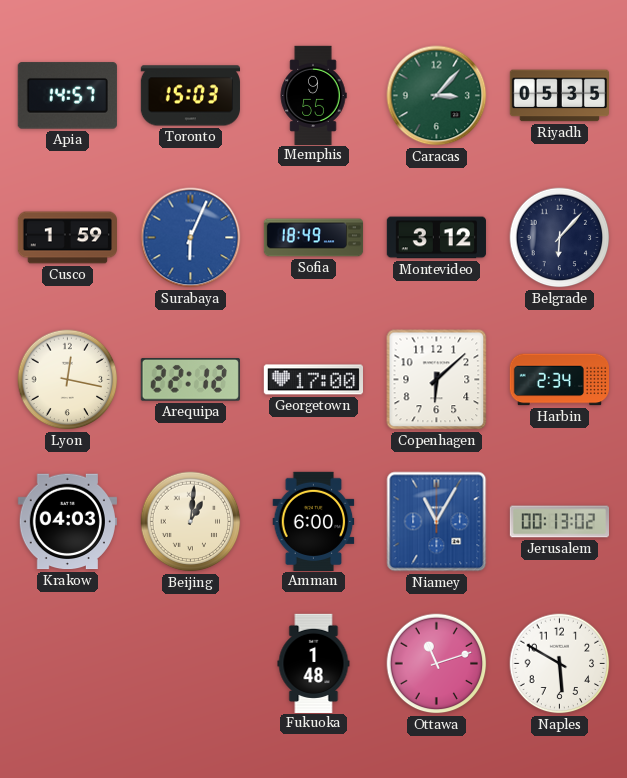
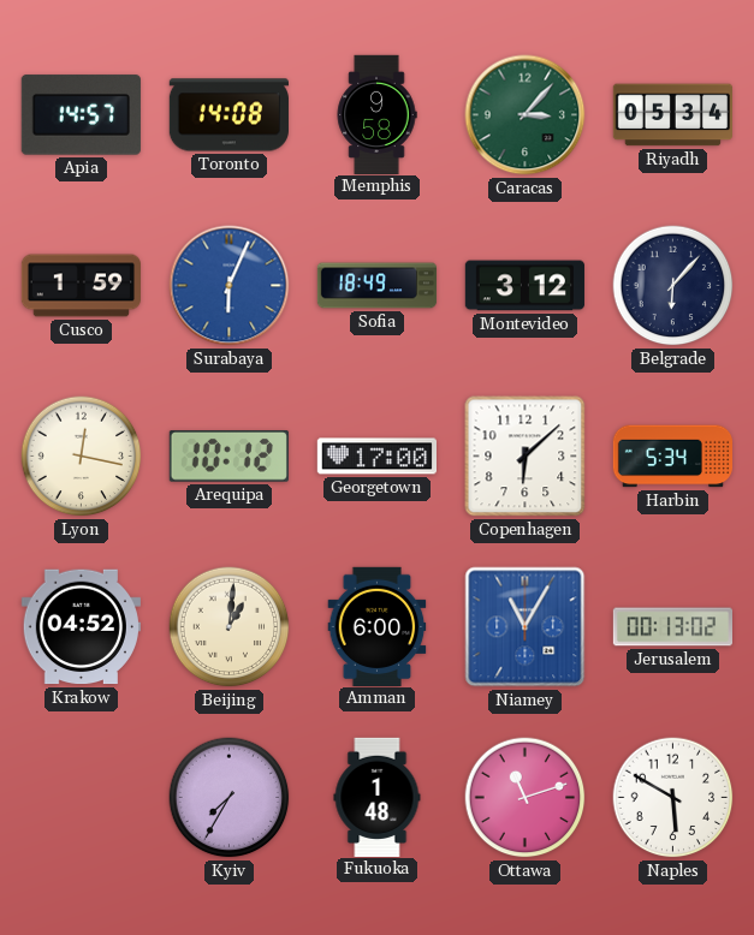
Toronto: 15:03 -> 14:08 (228, 115)
Memphis: 9:55 -> 9:58 (376, 114)
Riyadh: 05:35 -> 05:34 (672, 115)
Arequipa: 22:12 -> 10:12 (228, 457)
Harbin: 2:34 -> 5:34 (672, 457)
Krakow: 04:03 -> 04:52 (81, 627)
Kyiv: none -> 7:35 (230, 798)
